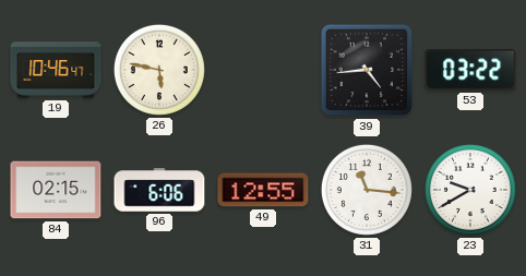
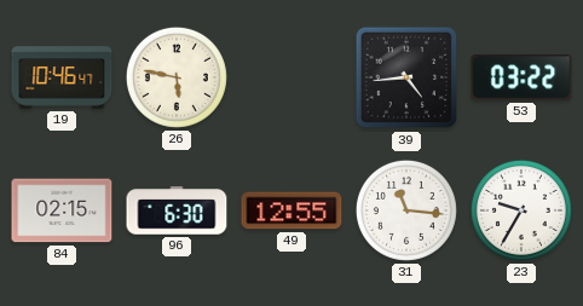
96: 6:06 -> 6:30 (177, 210)
23: 9:40 -> 9:35 (521, 210)
